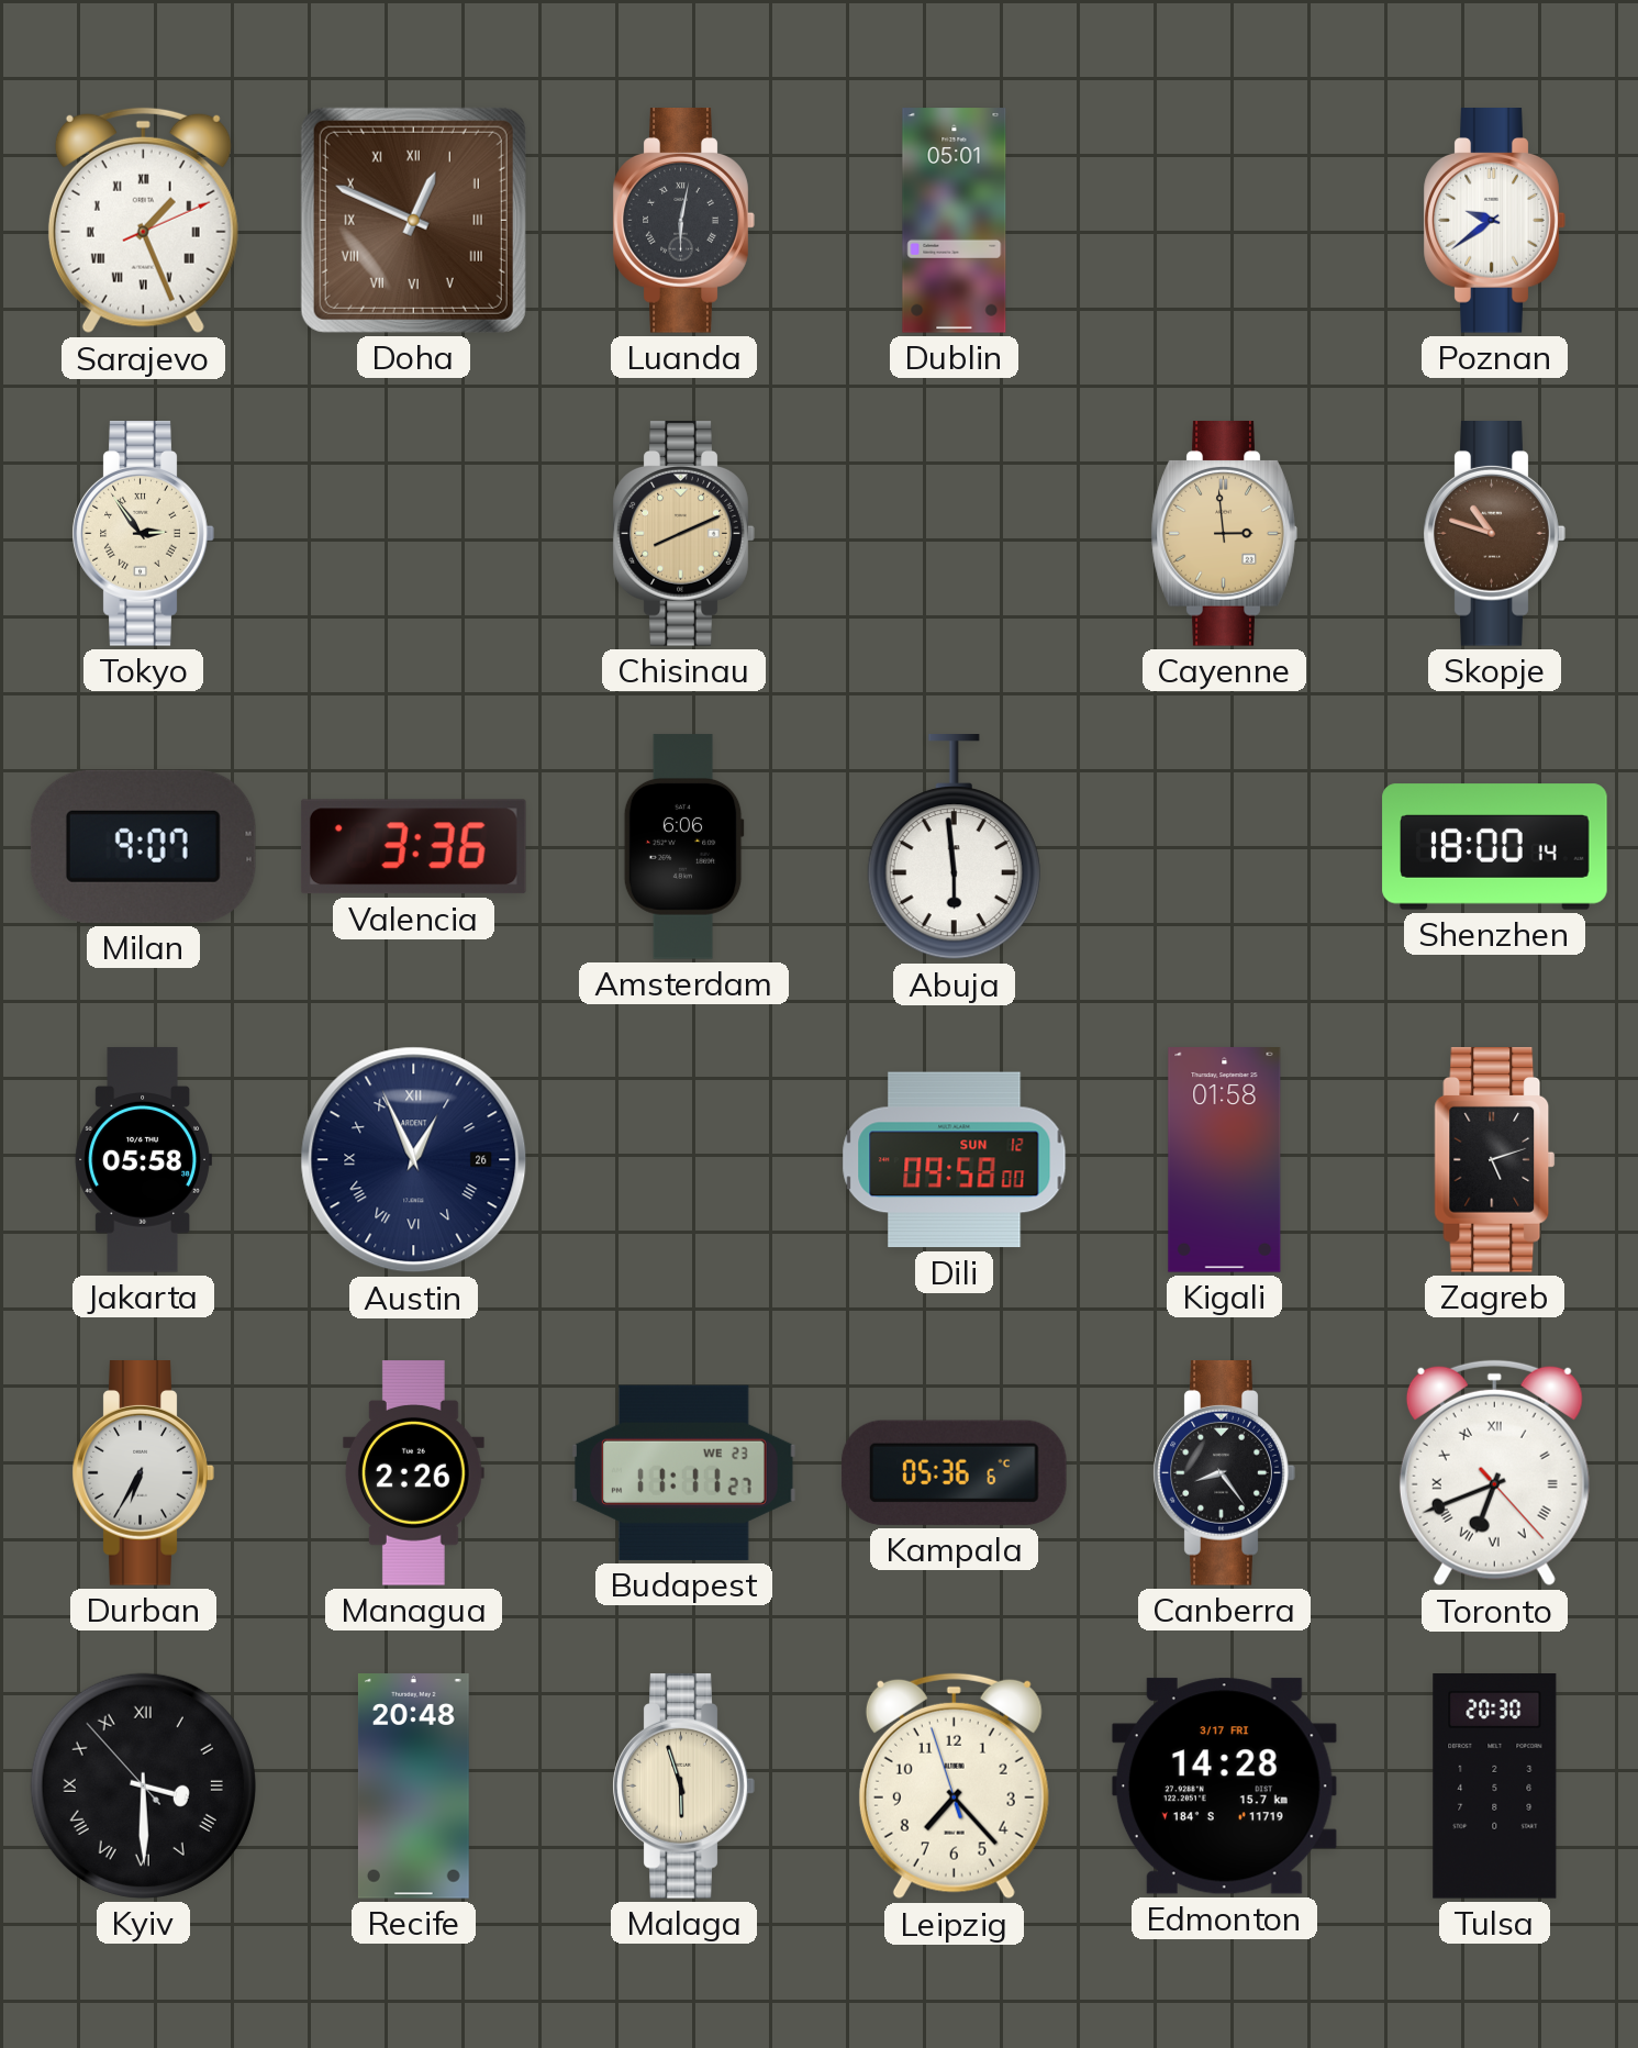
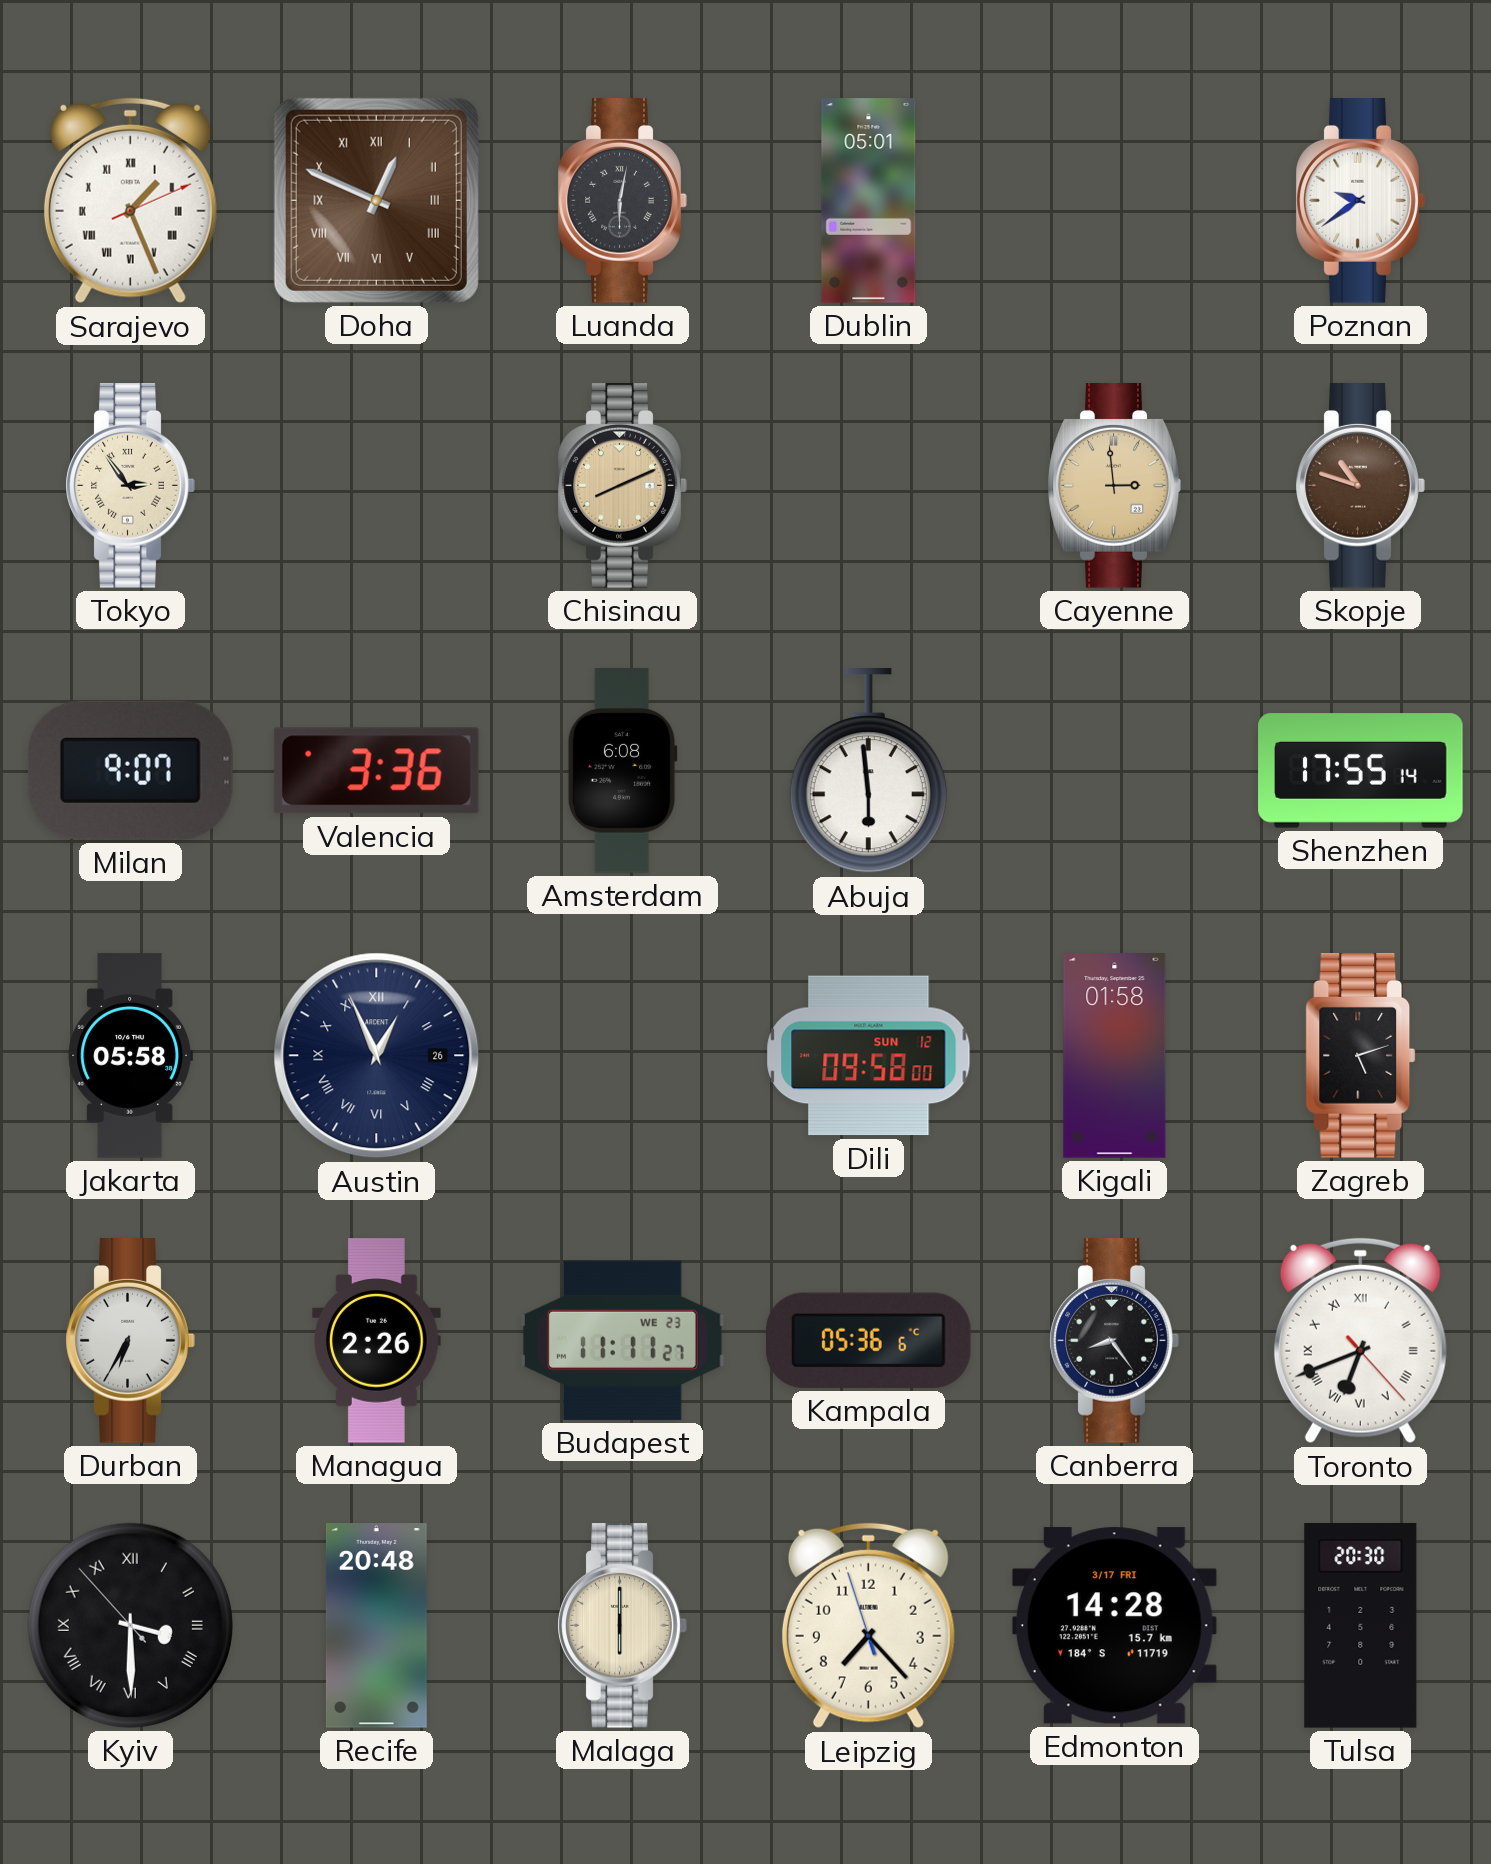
Amsterdam: 6:06 -> 6:08 (622, 771)
Shenzhen: 18:00 -> 17:55 (1361, 771)
Malaga: 5:57 -> 6:00 (622, 1626)
